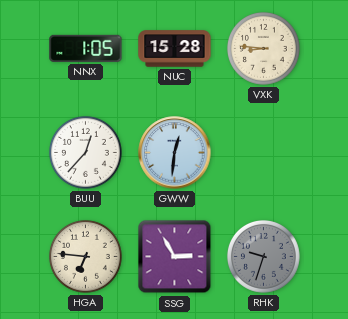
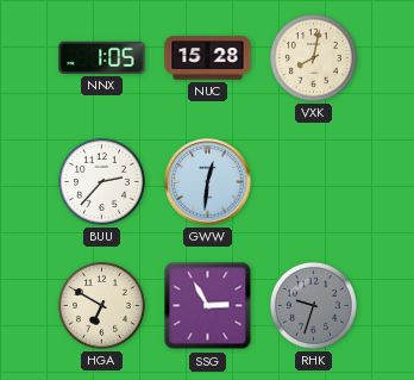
VXK: 8:46 -> 8:02 (314, 58)
BUU: 12:37 -> 2:37 (102, 182)
HGA: 6:46 -> 6:50 (102, 306)
